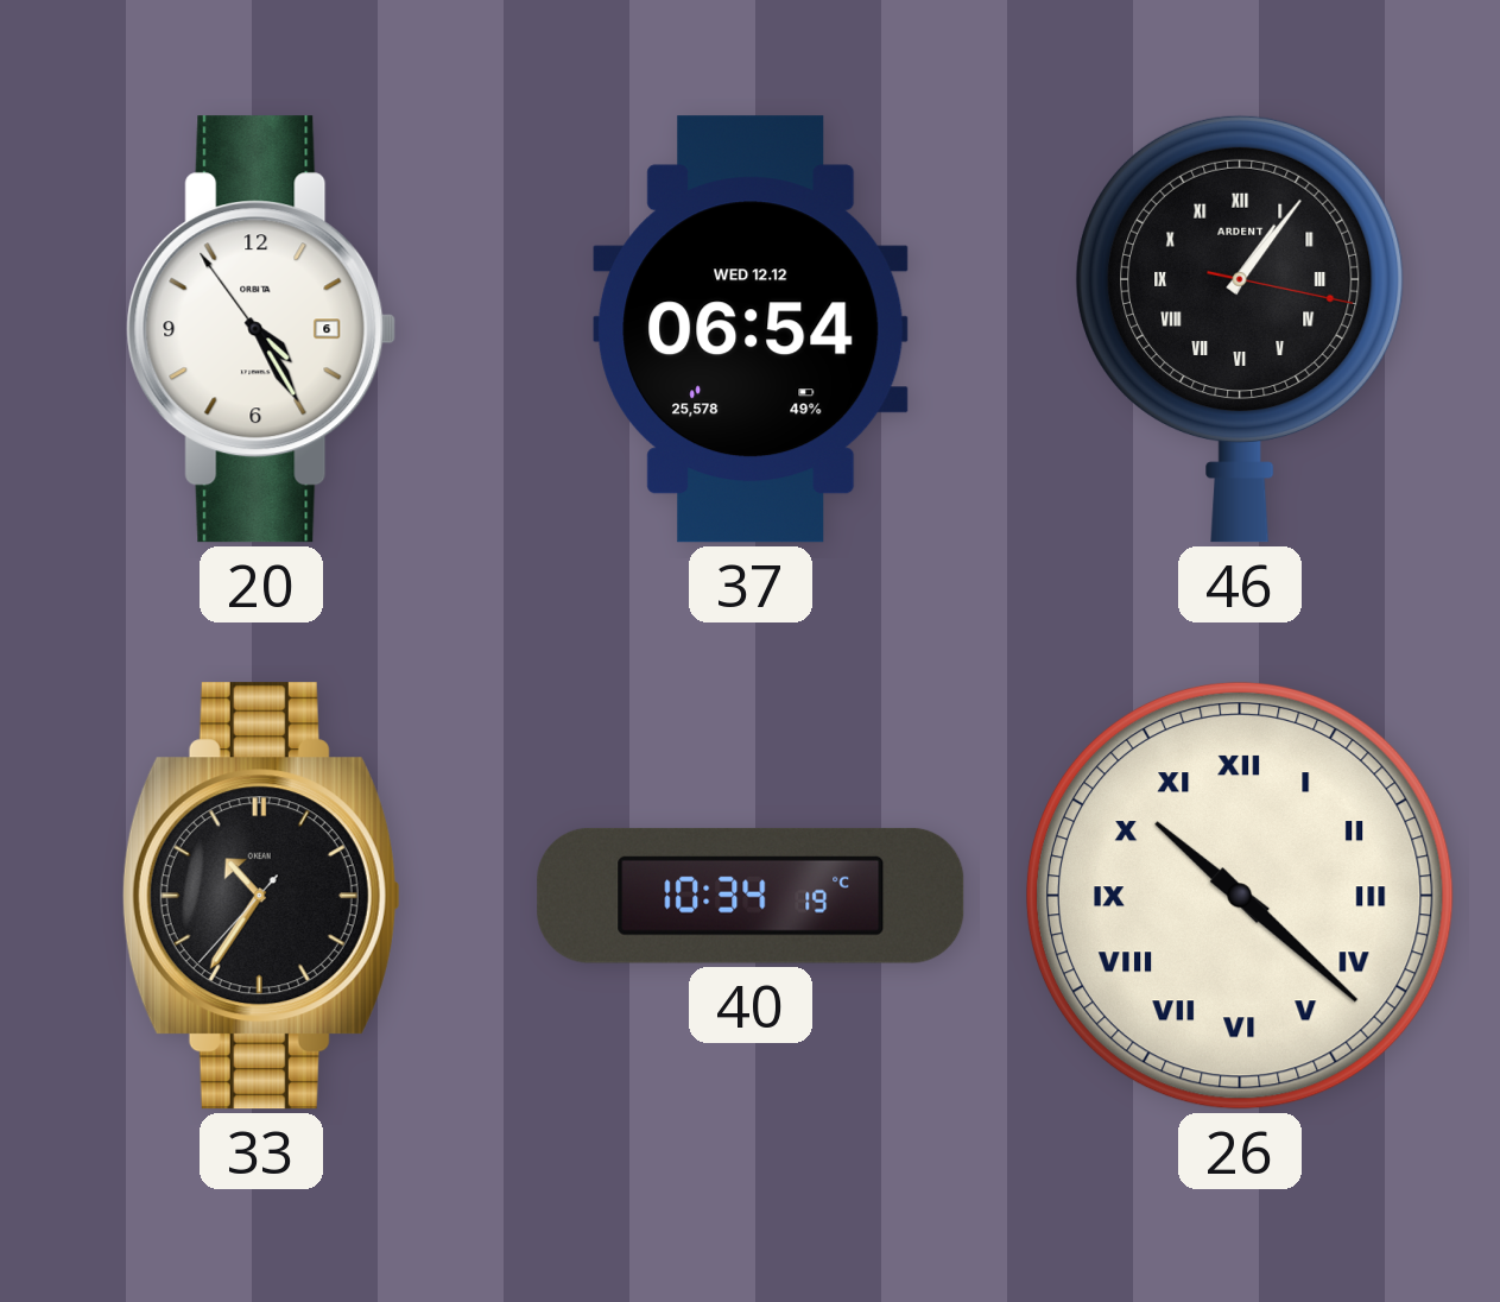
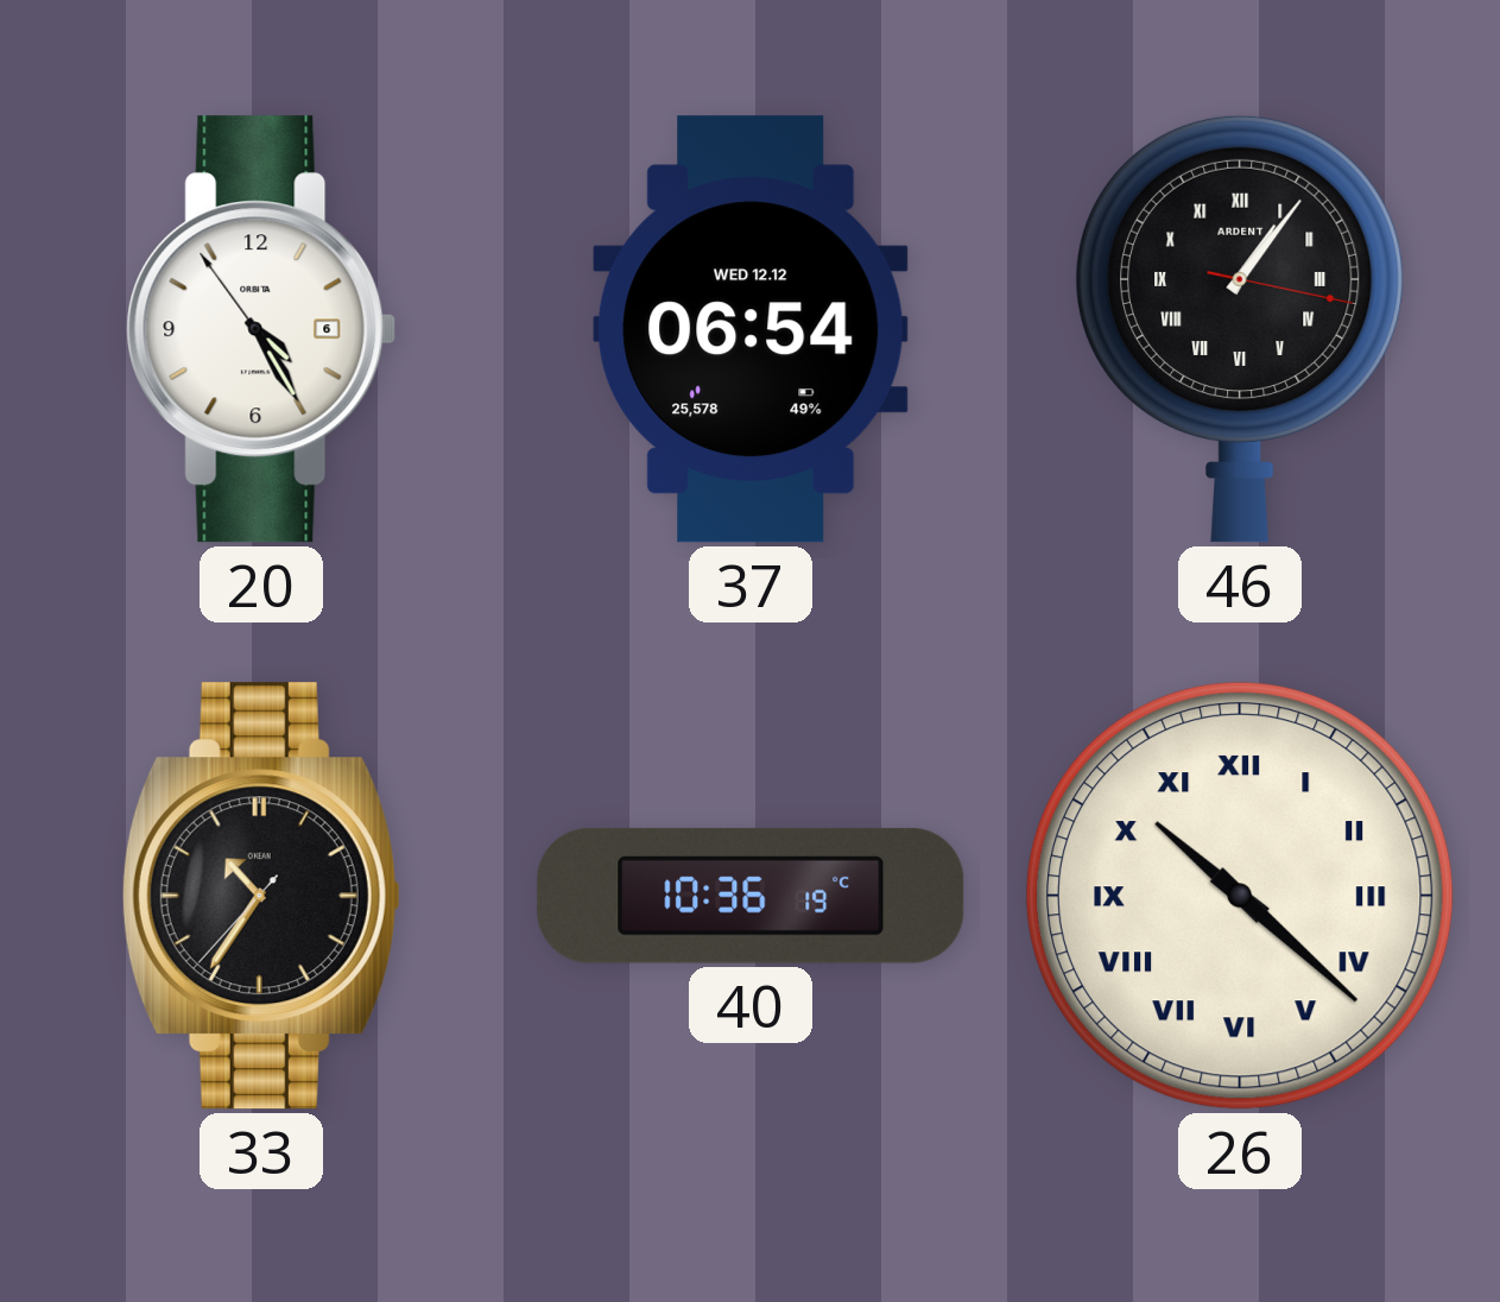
40: 10:34 -> 10:36 (751, 896)
